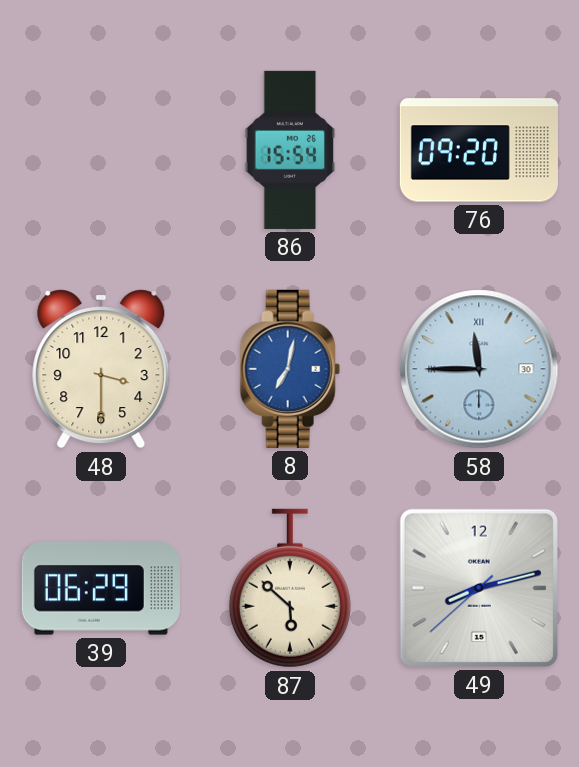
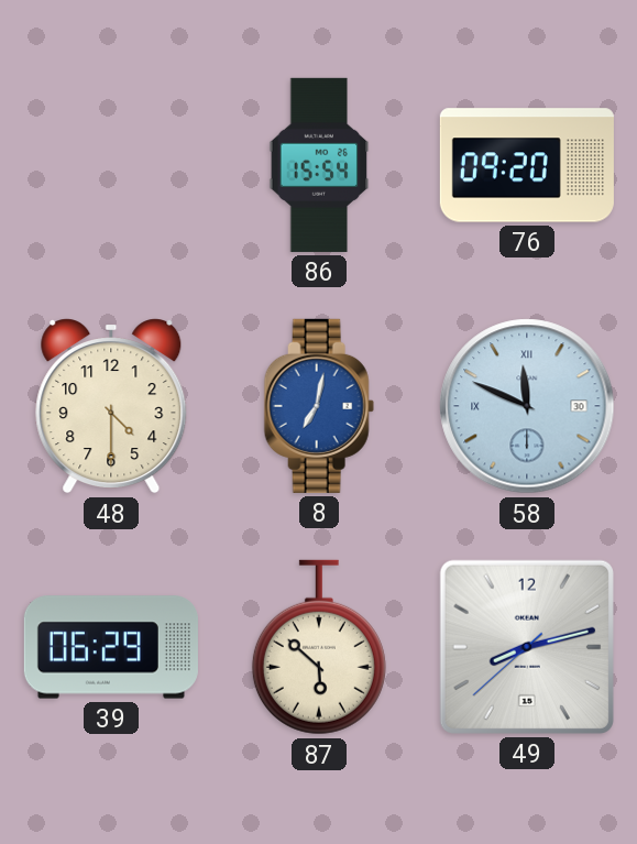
48: 3:30 -> 4:30 (111, 406)
58: 11:45 -> 11:49 (527, 406)
